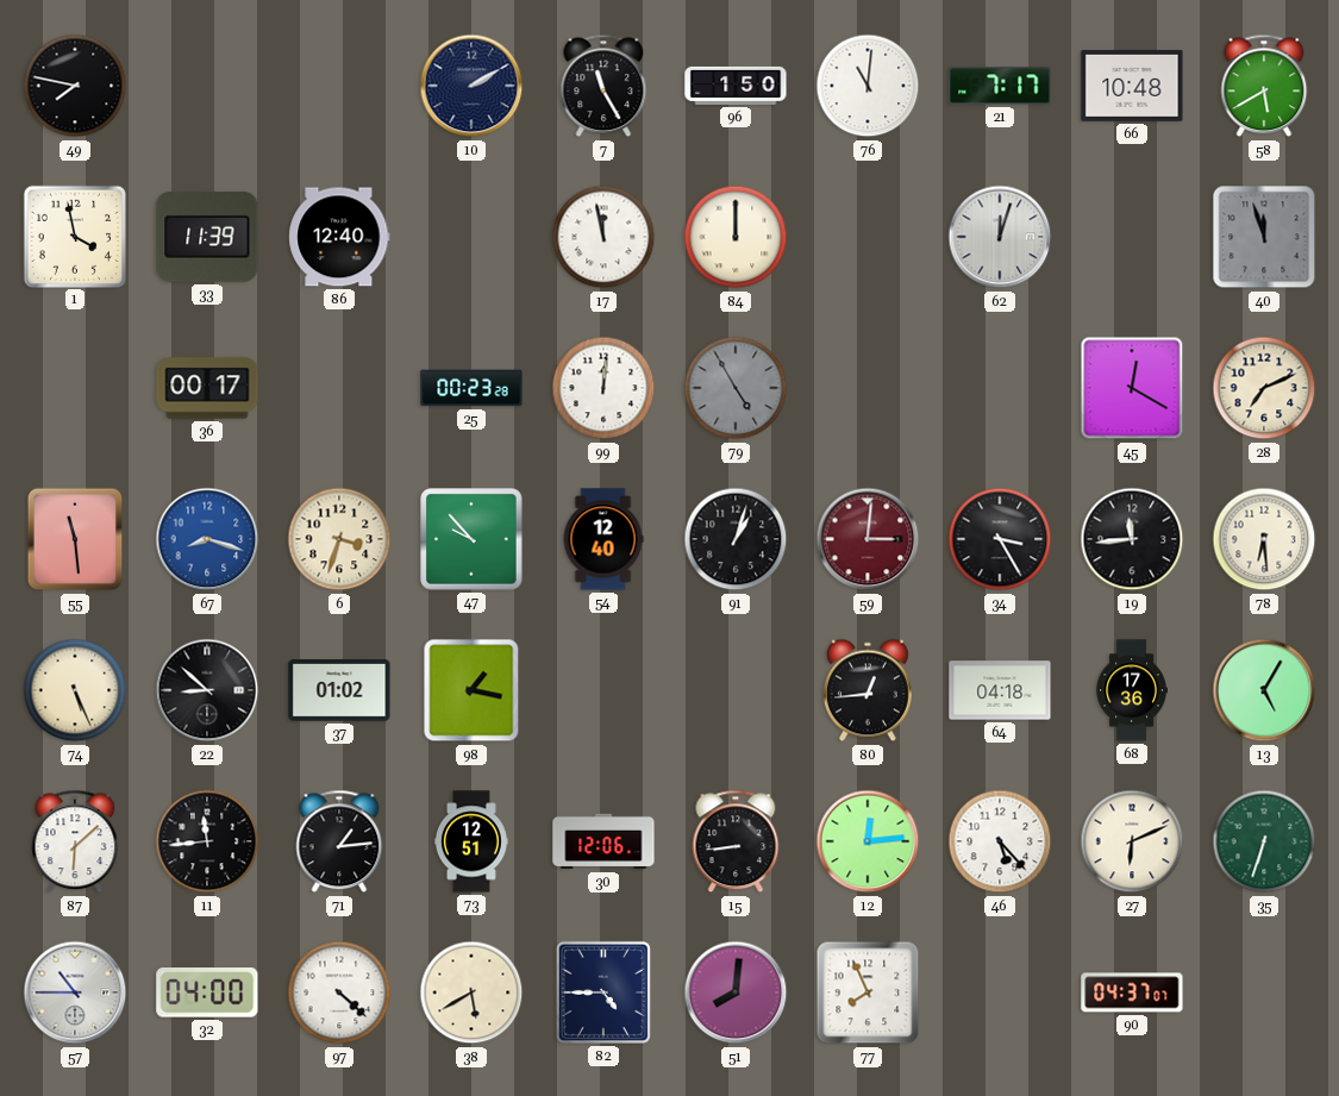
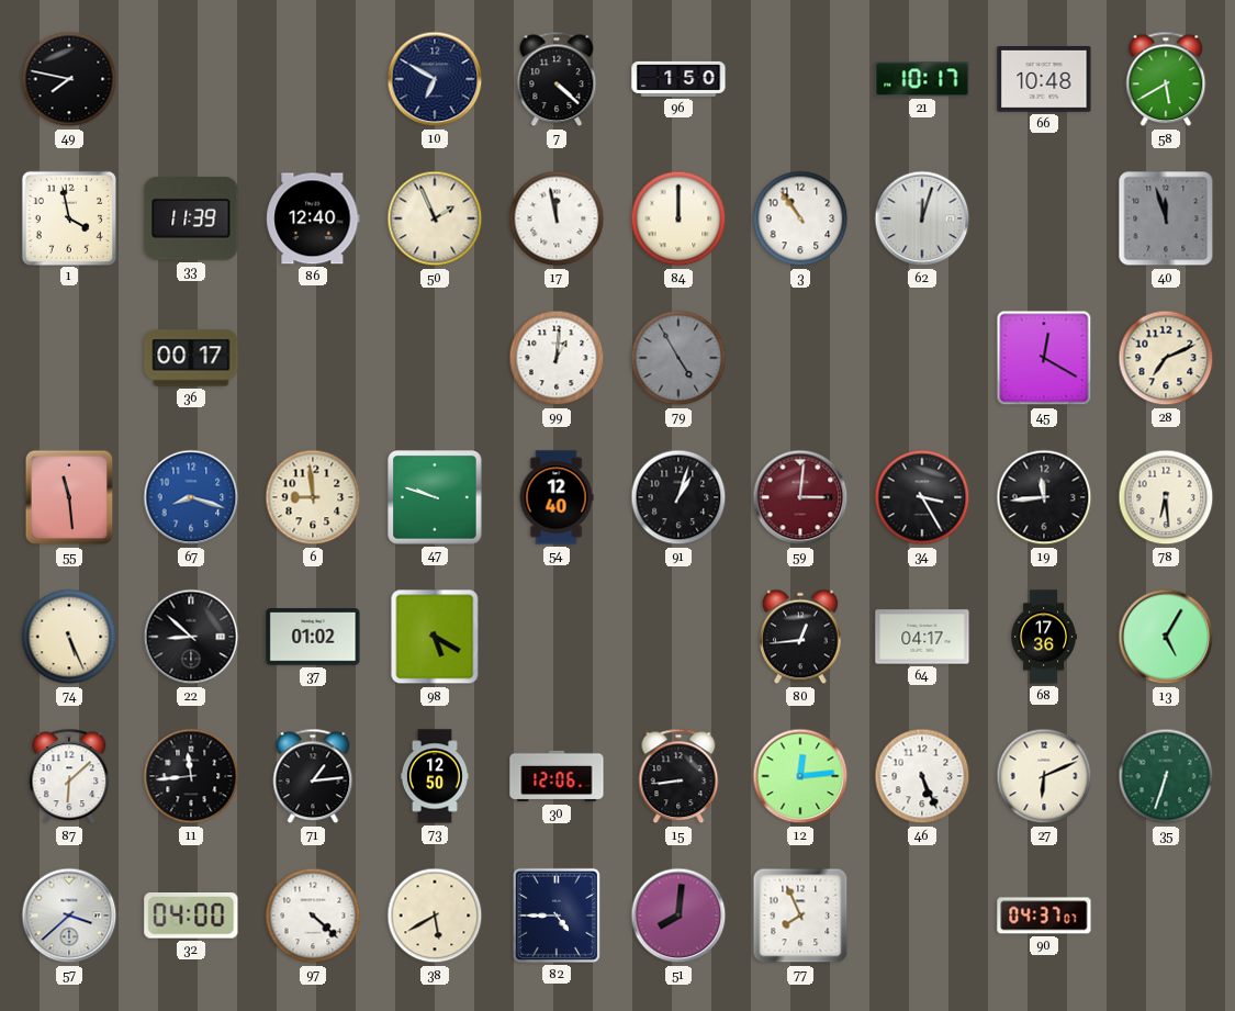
10: 2:10 -> 6:50 (435, 79)
7: 11:25 -> 4:22 (557, 79)
76: 11:01 -> none (868, 86)
21: 7:17 -> 10:17 (922, 79)
50: none -> 1:56 (435, 218)
3: none -> 10:54 (800, 218)
25: 00:23 -> none (471, 388)
99: 12:01 -> 1:01 (557, 358)
6: 3:33 -> 8:59 (313, 497)
47: 9:53 -> 9:48 (435, 497)
98: 1:17 -> 5:20 (435, 637)
64: 04:18 -> 04:17 (922, 637)
73: 12:51 -> 12:50 (435, 776)
46: 5:23 -> 5:26 (922, 776)
57: 10:45 -> 3:38 (69, 915)
